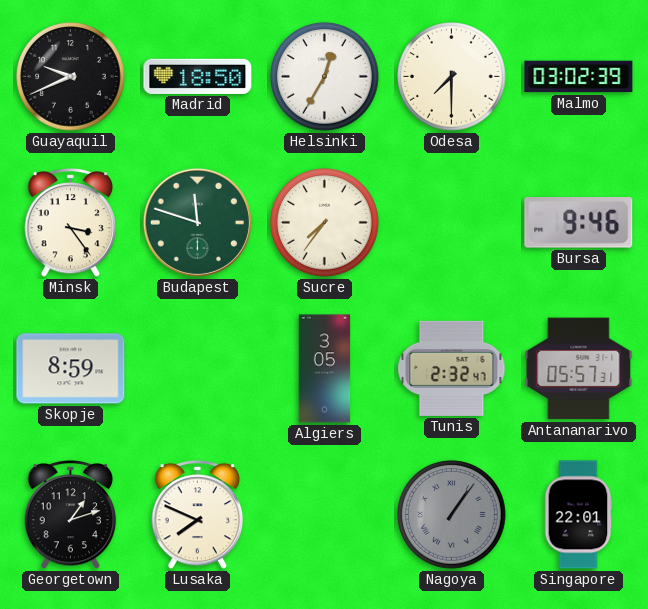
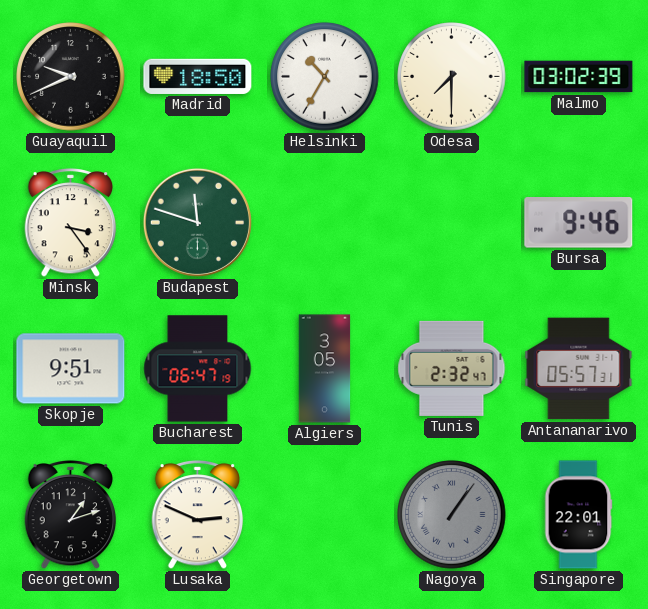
Helsinki: 12:35 -> 10:35 (325, 77)
Sucre: 7:36 -> none (325, 223)
Skopje: 8:59 -> 9:51 (71, 369)
Bucharest: none -> 06:47 (198, 369)
Lusaka: 7:49 -> 2:49 (198, 515)
